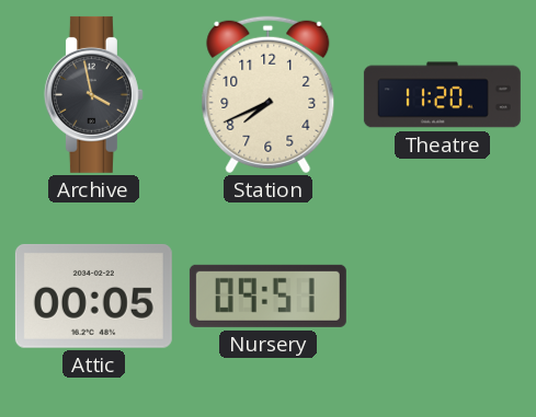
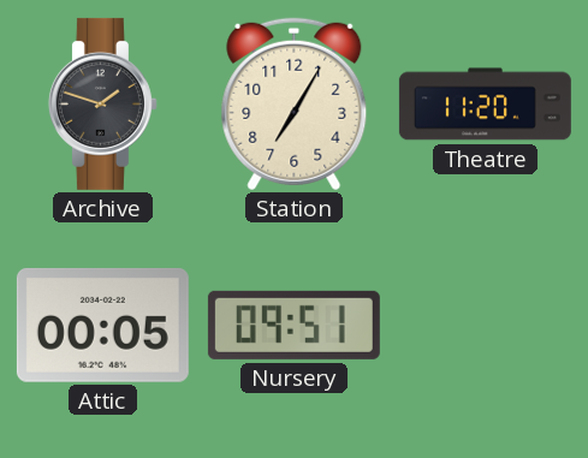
Archive: 3:58 -> 1:48 (102, 103)
Station: 7:41 -> 7:05 (295, 105)
